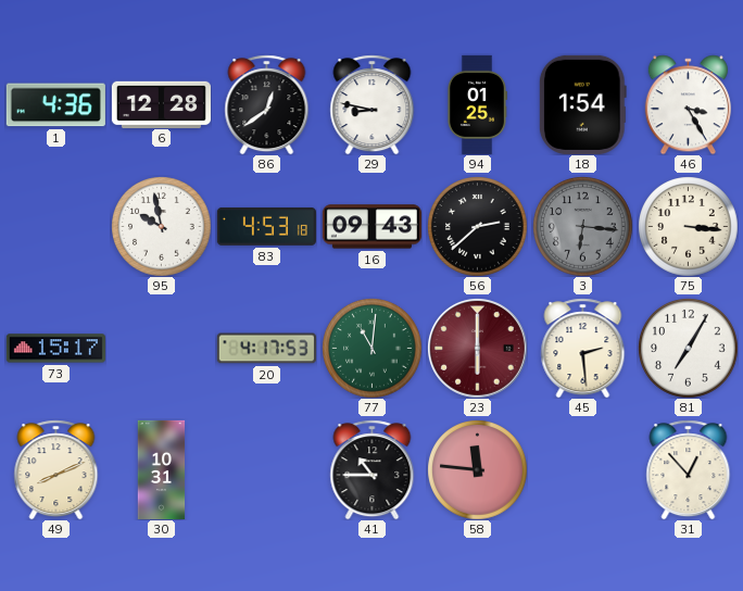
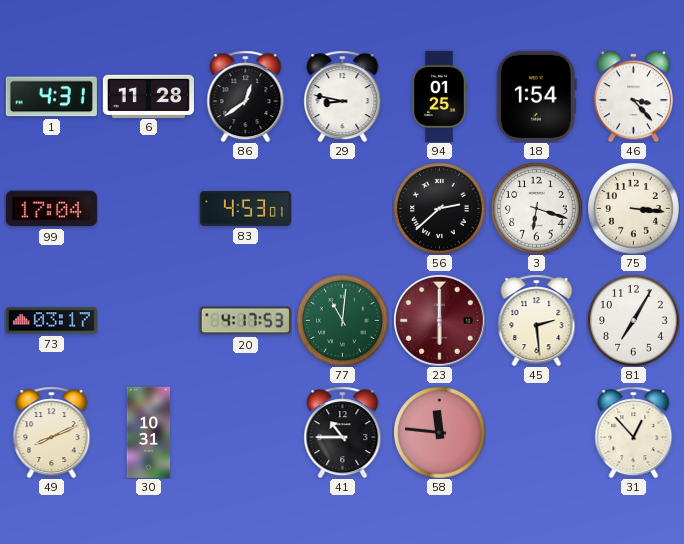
1: 4:36 -> 4:31 (51, 97)
6: 12:28 -> 11:28 (148, 96)
46: 3:25 -> 3:23 (633, 96)
99: none -> 17:04 (51, 209)
95: 9:58 -> none (161, 226)
83: 4:53:18 -> 4:53:01 (245, 208)
16: 09:43 -> none (371, 227)
3: 6:16 -> 6:18 (536, 208)
3 dial: grey -> white (536, 208)
73: 15:17 -> 03:17 (51, 321)
